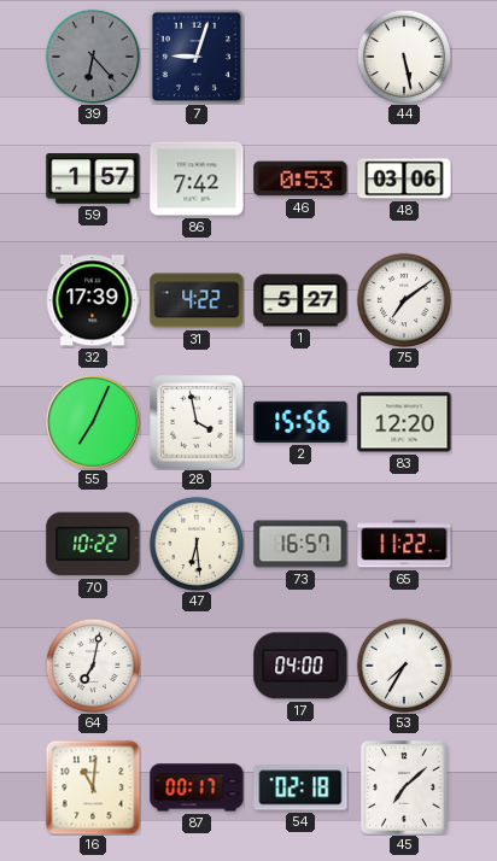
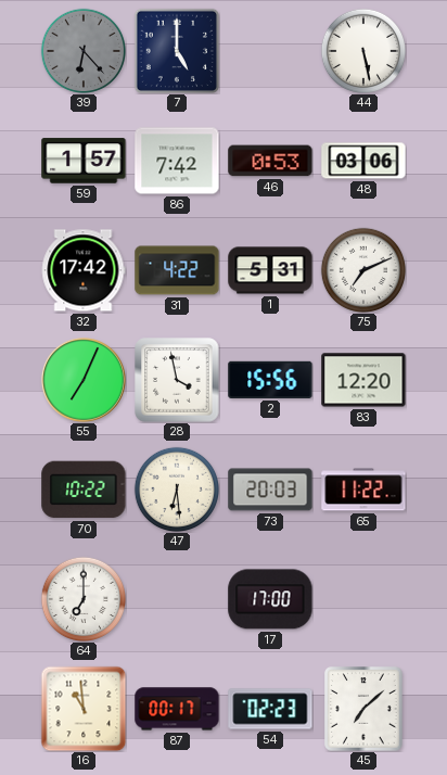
7: 9:03 -> 5:00 (177, 51)
32: 17:39 -> 17:42 (84, 270)
1: 5:27 -> 5:31 (270, 270)
75: 7:09 -> 7:11 (362, 269)
73: 16:57 -> 20:03 (270, 490)
64: 7:02 -> 7:00 (82, 598)
17: 04:00 -> 17:00 (270, 599)
53: 7:35 -> none (403, 664)
16: 11:01 -> 10:59 (84, 709)
54: 02:18 -> 02:23 (270, 709)
